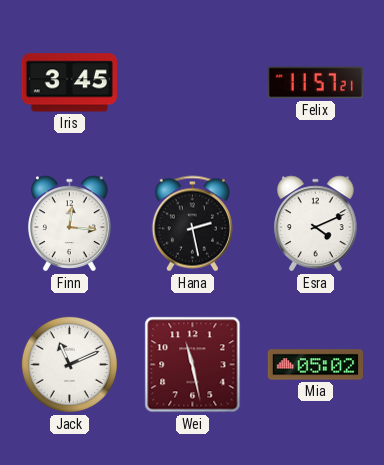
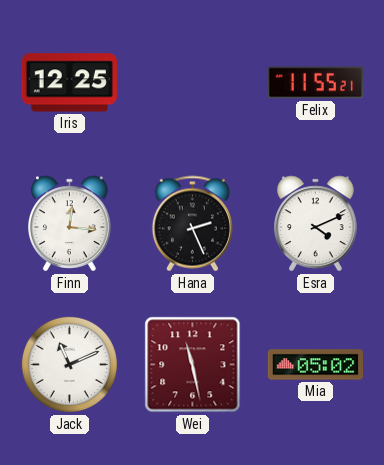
Iris: 3:45 -> 12:25 (69, 83)
Felix: 11:57 -> 11:55 (315, 83)
Hana: 2:28 -> 2:26 (192, 224)
